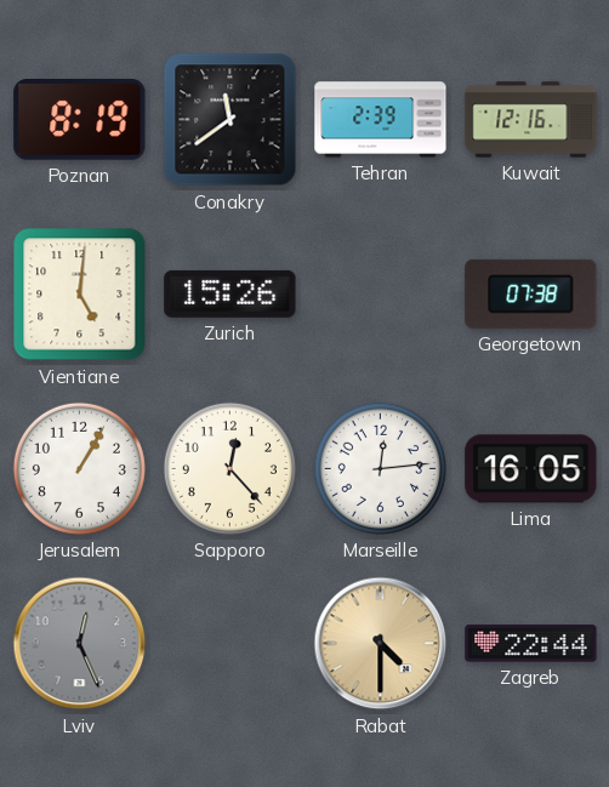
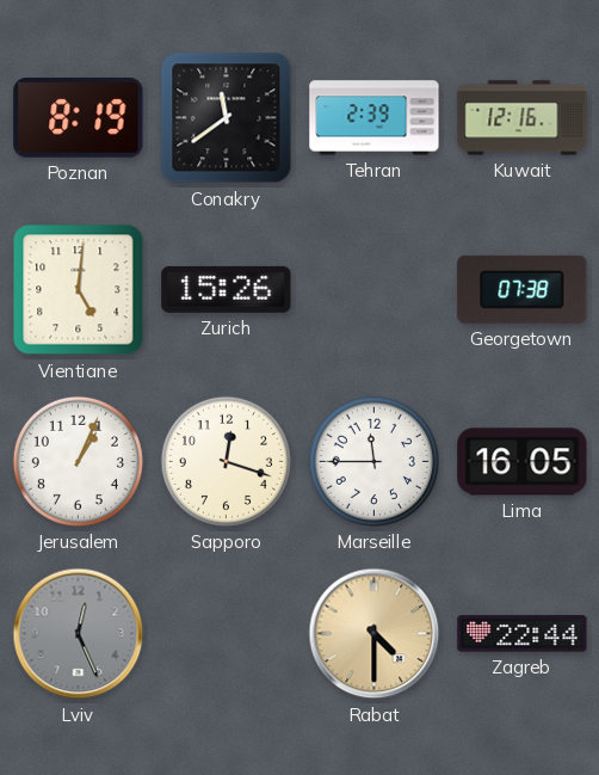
Jerusalem: 1:05 -> 1:04 (78, 461)
Sapporo: 12:23 -> 12:18 (226, 461)
Marseille: 12:14 -> 11:45 (373, 461)
